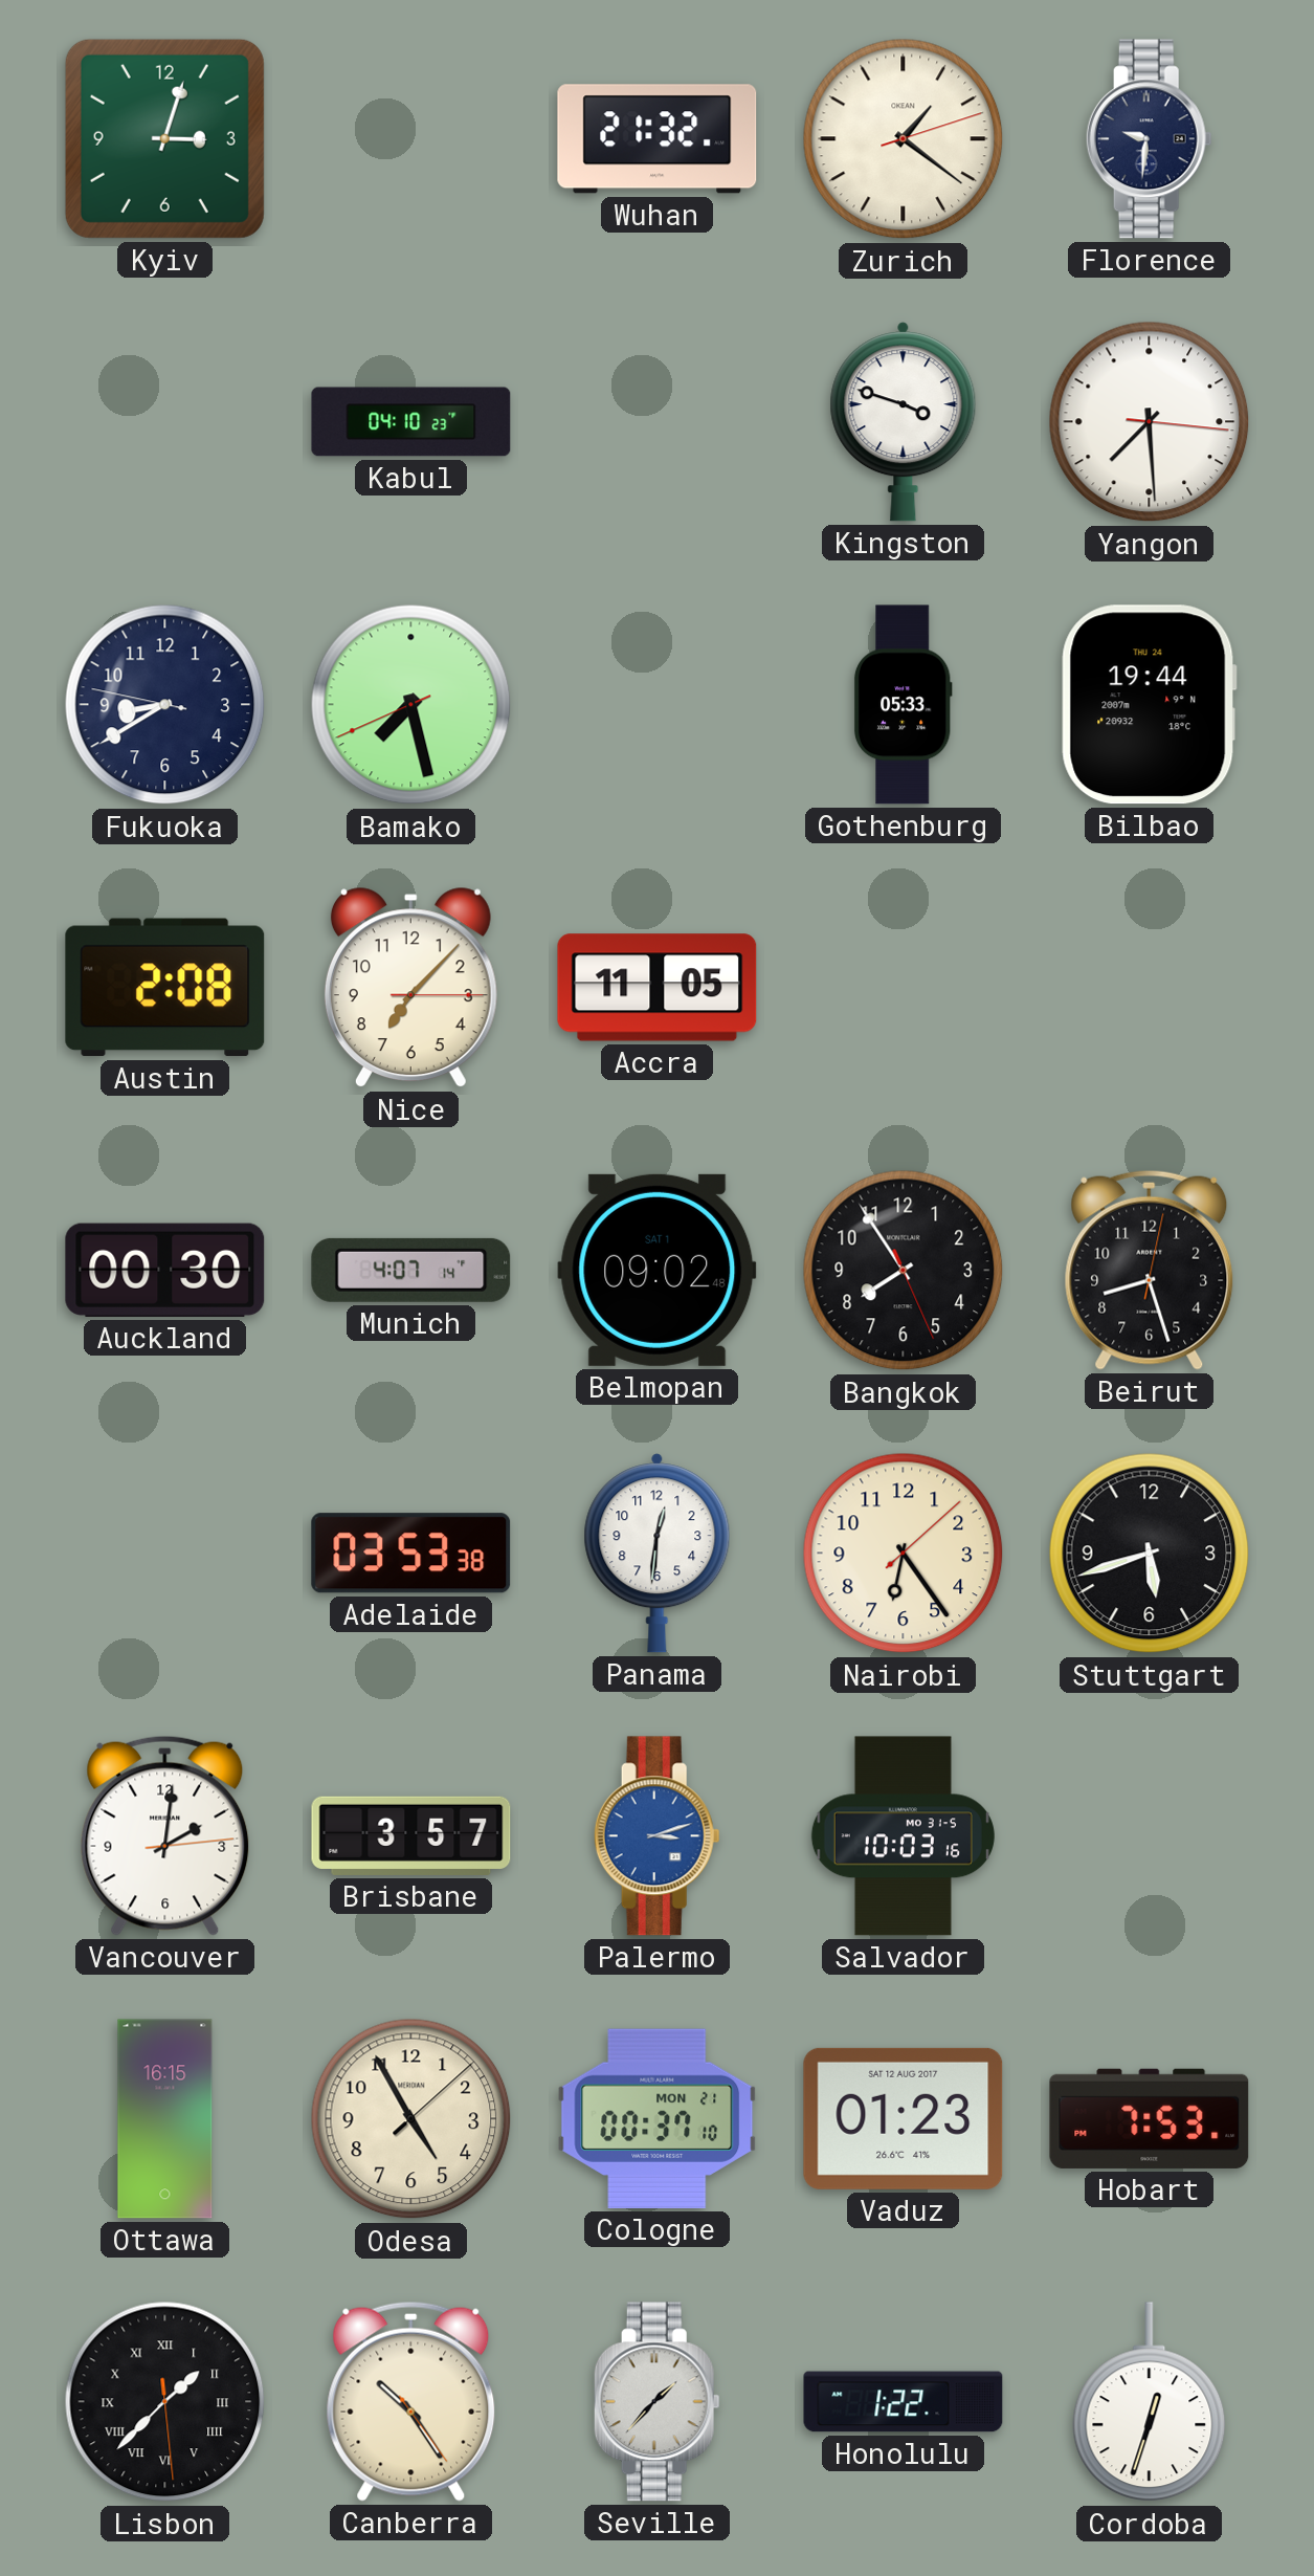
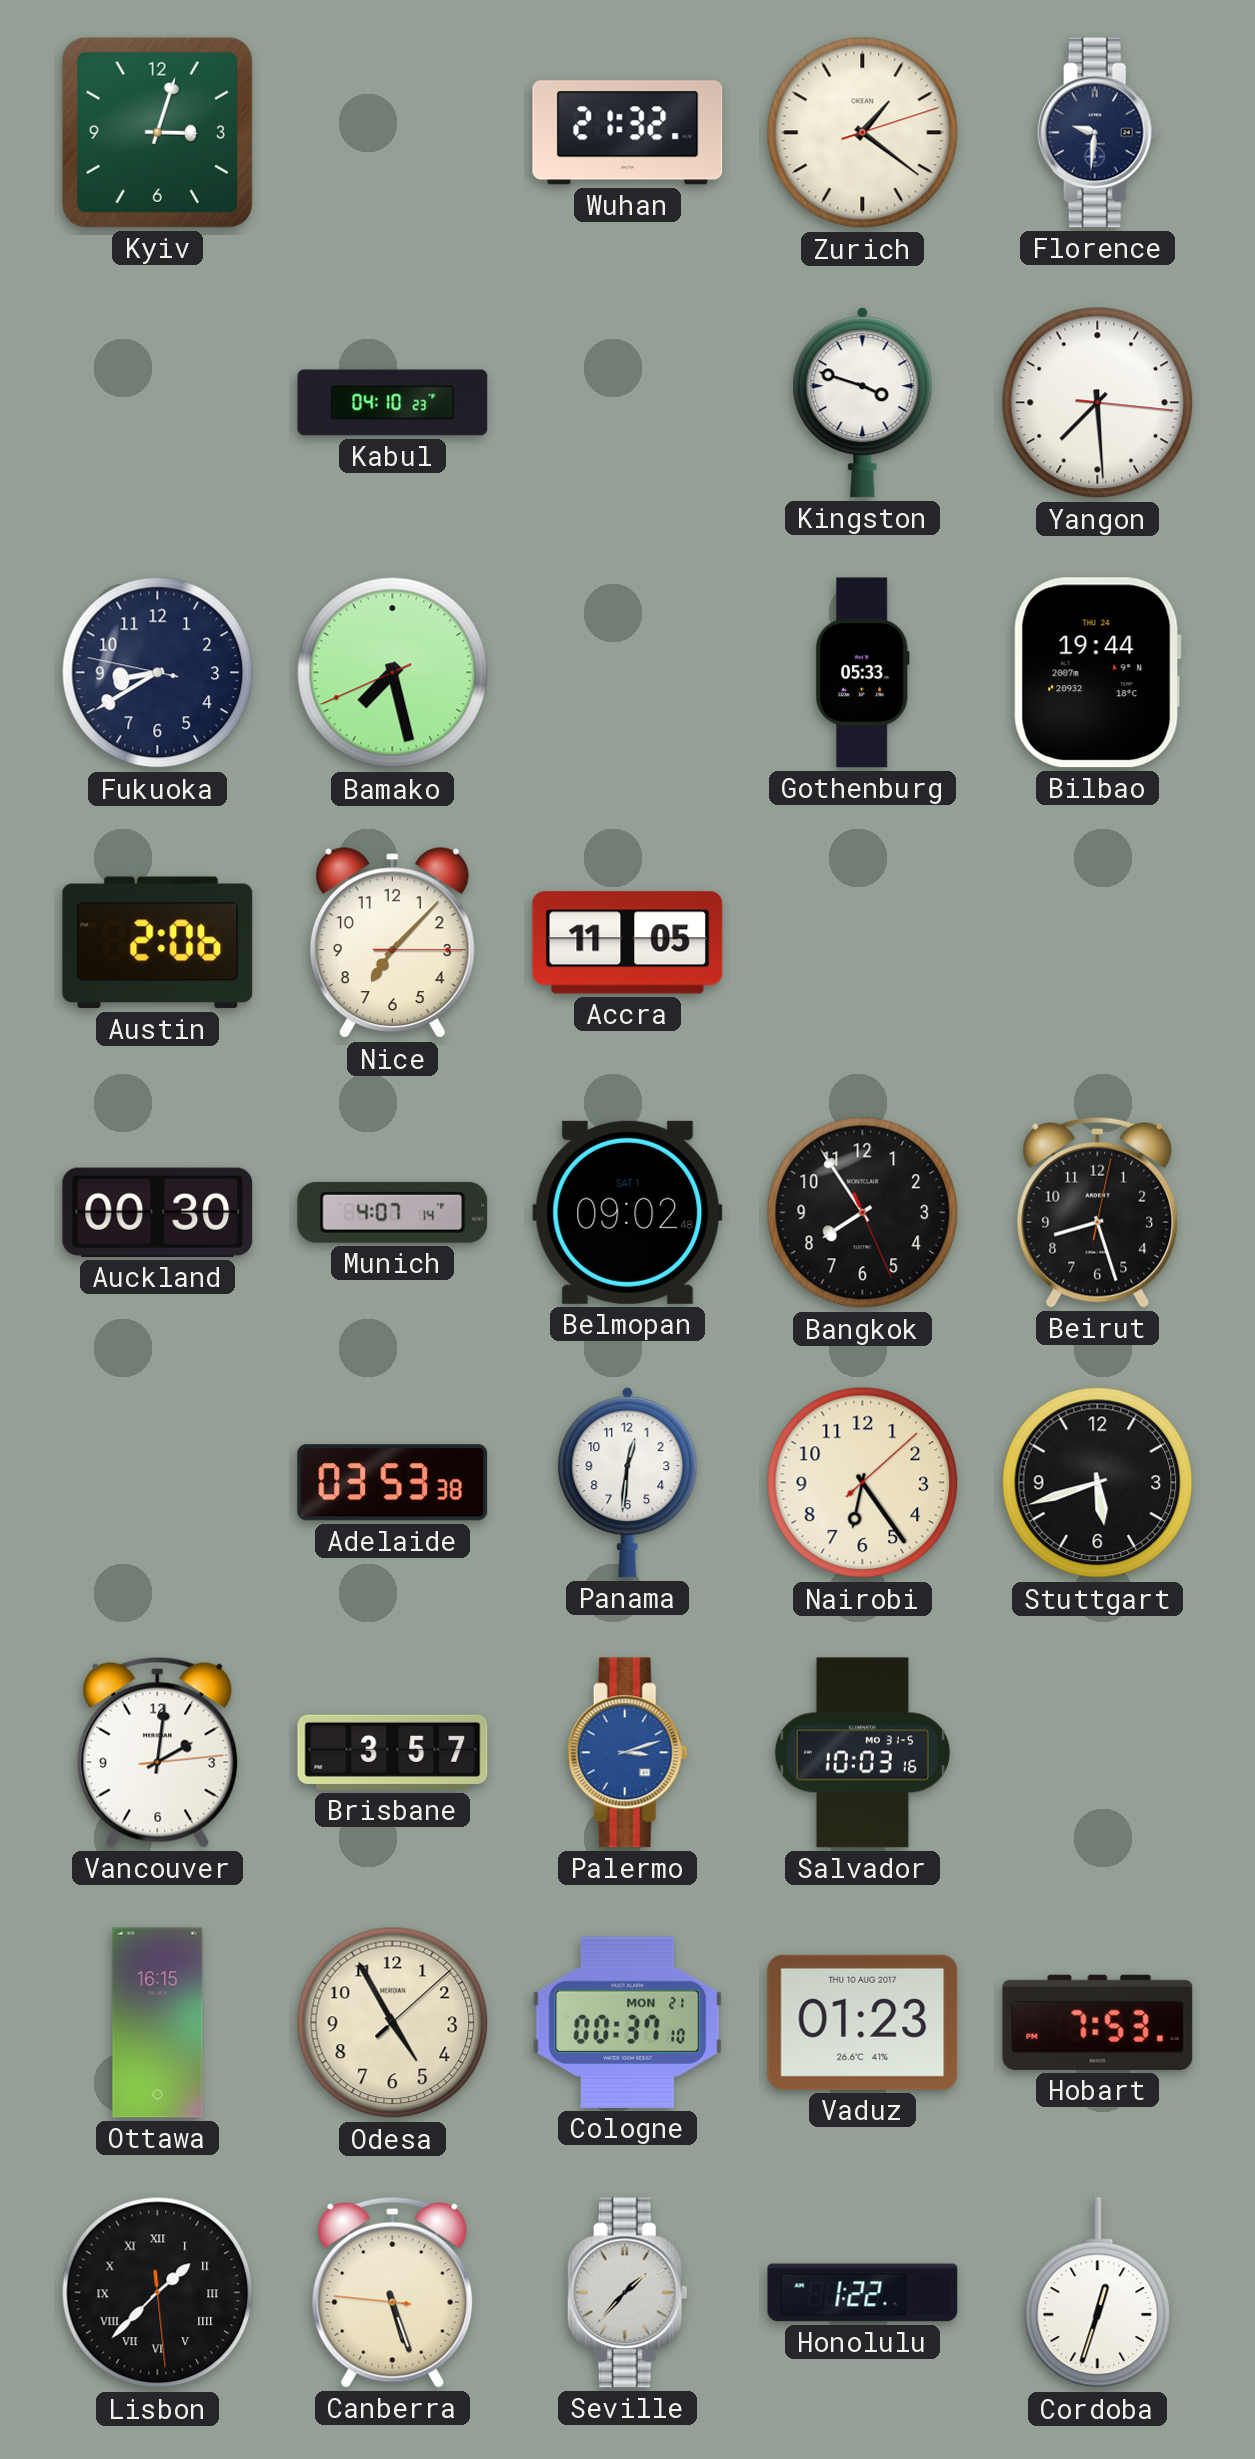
Austin: 2:08 -> 2:06 (158, 943)
Vaduz date: SAT 12 AUG 2017 -> THU 10 AUG 2017 (863, 2022)
Canberra: 10:24 -> 5:26 (393, 2292)
